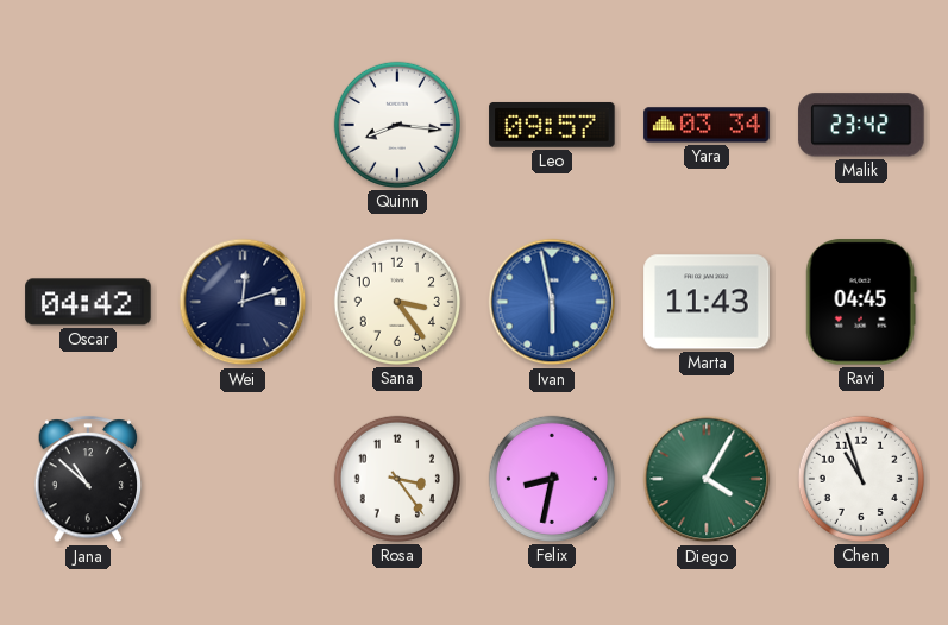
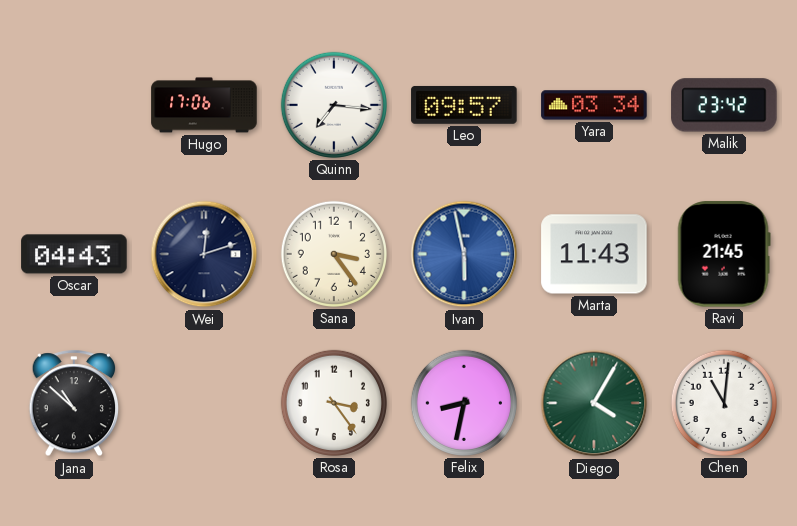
Hugo: none -> 17:06 (204, 105)
Quinn: 8:16 -> 7:16 (334, 105)
Oscar: 04:42 -> 04:43 (74, 254)
Ravi: 04:45 -> 21:45 (724, 254)
Chen: 10:57 -> 11:01 (724, 403)
